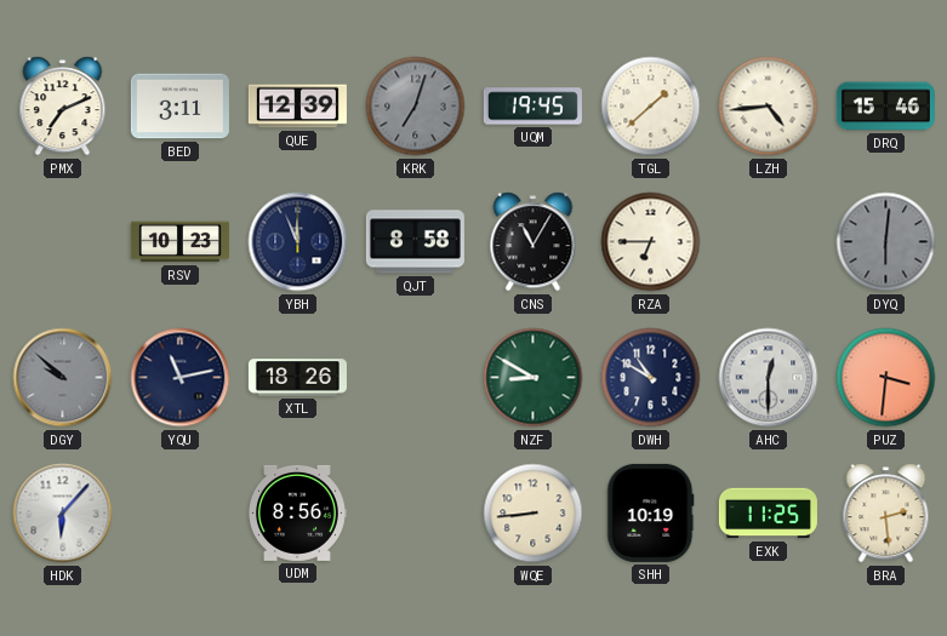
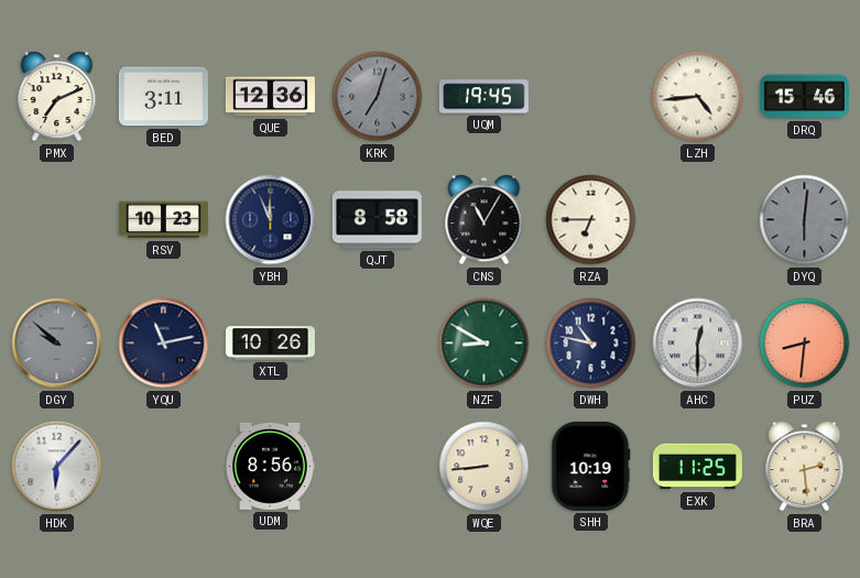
QUE: 12:39 -> 12:36 (270, 97)
TGL: 1:38 -> none (651, 107)
XTL: 18:26 -> 10:26 (270, 343)
DWH: 10:50 -> 10:47 (591, 343)
PUZ: 3:31 -> 8:31 (805, 343)
